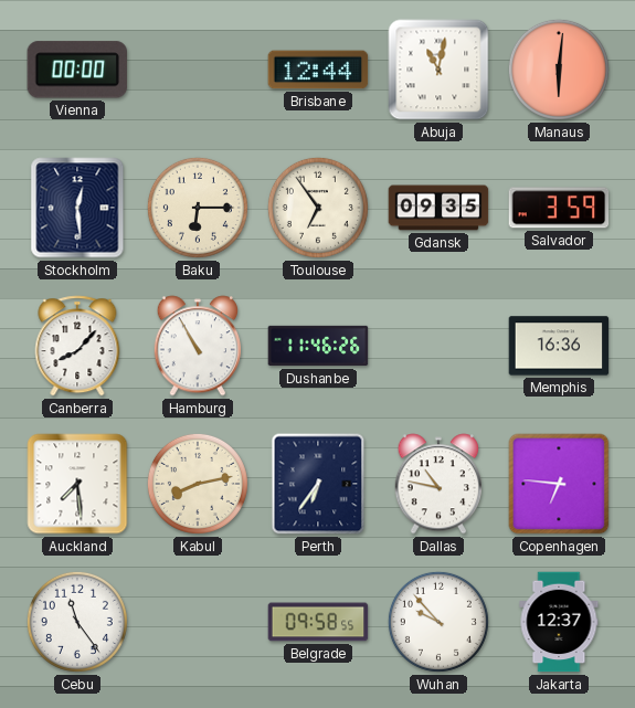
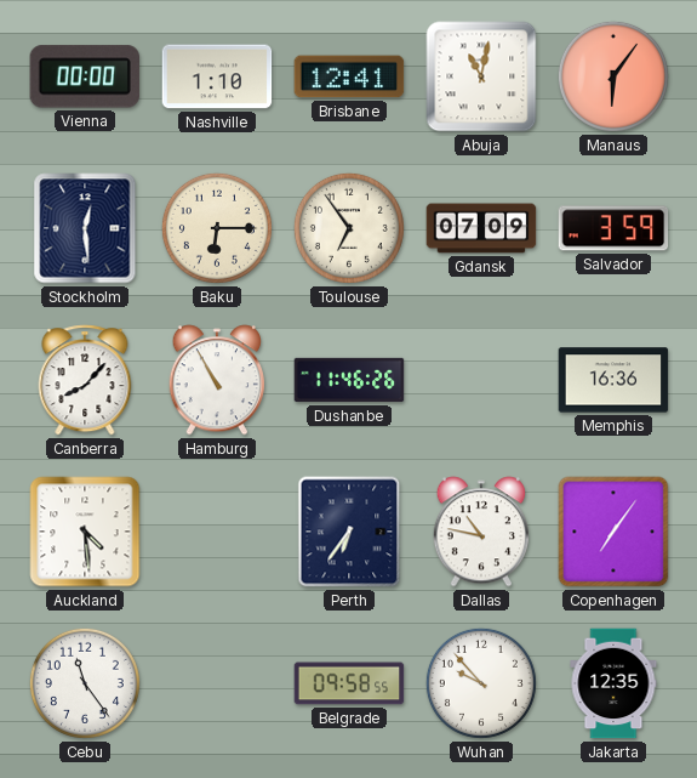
Nashville: none -> 1:10 (217, 76)
Brisbane: 12:44 -> 12:41 (349, 76)
Manaus: 6:01 -> 6:06 (613, 76)
Gdansk: 09:35 -> 07:09 (481, 228)
Auckland: 7:29 -> 4:29 (85, 532)
Kabul: 8:13 -> none (198, 484)
Copenhagen: 6:46 -> 7:06 (613, 532)
Jakarta: 12:37 -> 12:35 (613, 683)
